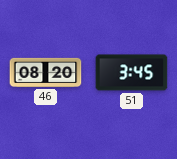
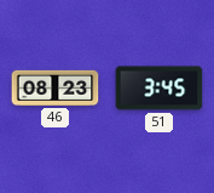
46: 08:20 -> 08:23 (56, 87)
